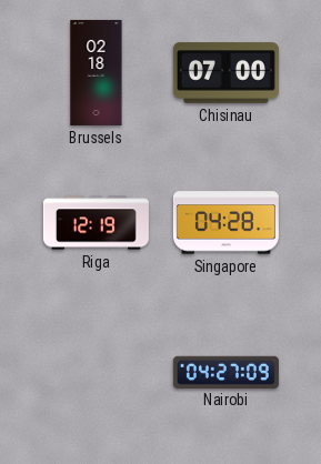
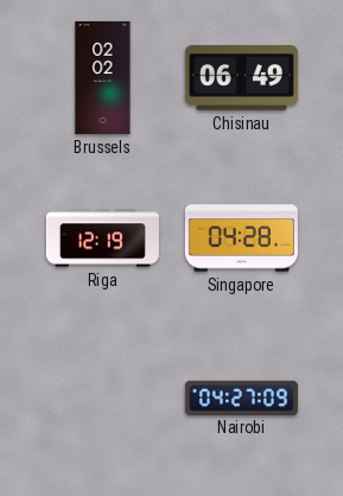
Brussels: 02:18 -> 02:02 (103, 77)
Chisinau: 07:00 -> 06:49 (241, 78)
